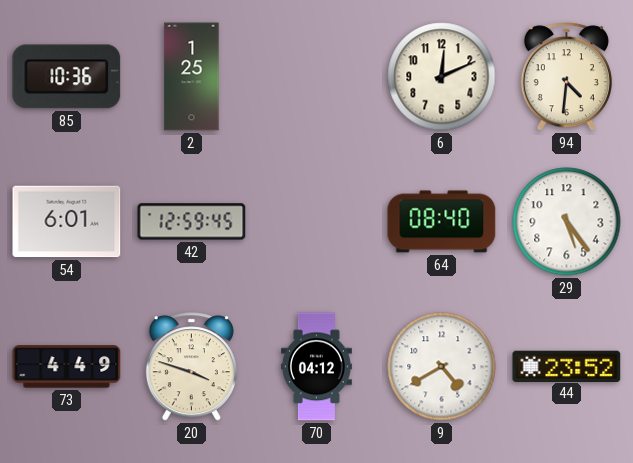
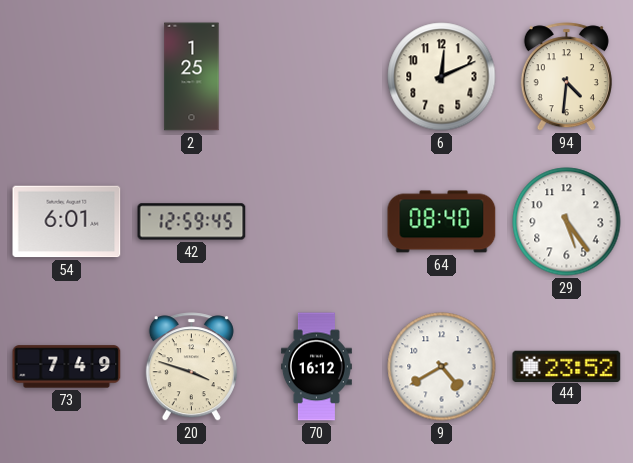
85: 10:36 -> none (67, 77)
73: 4:49 -> 7:49 (67, 367)
70: 04:12 -> 16:12 (316, 367)
